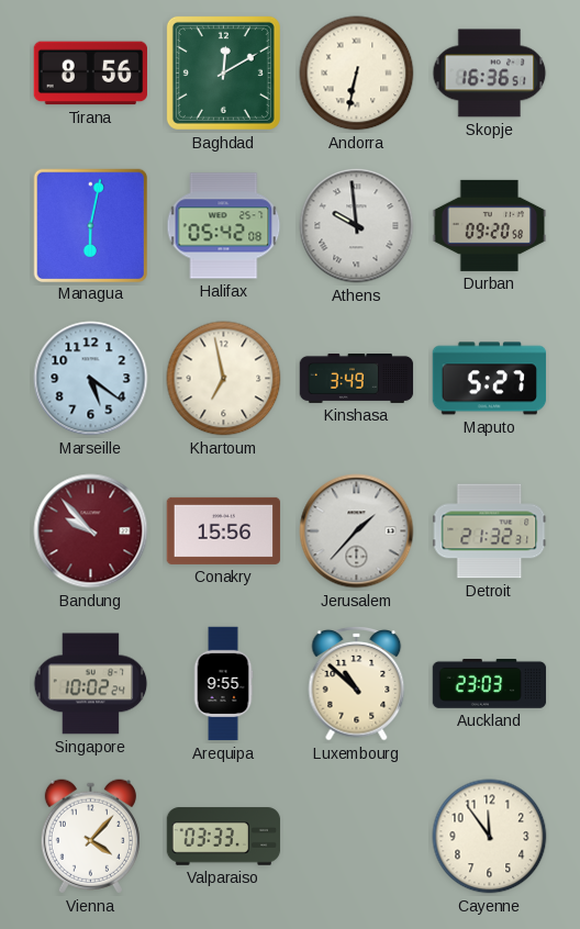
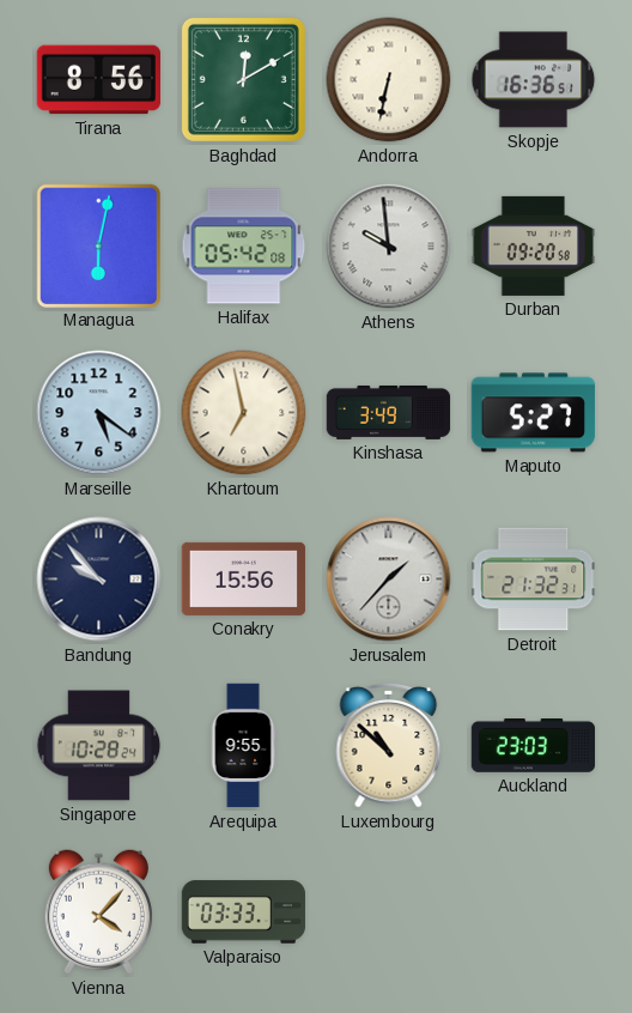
Bandung dial: burgundy -> navy (99, 580)
Singapore: 10:02 -> 10:28 (99, 746)
Cayenne: 11:54 -> none (490, 837)
